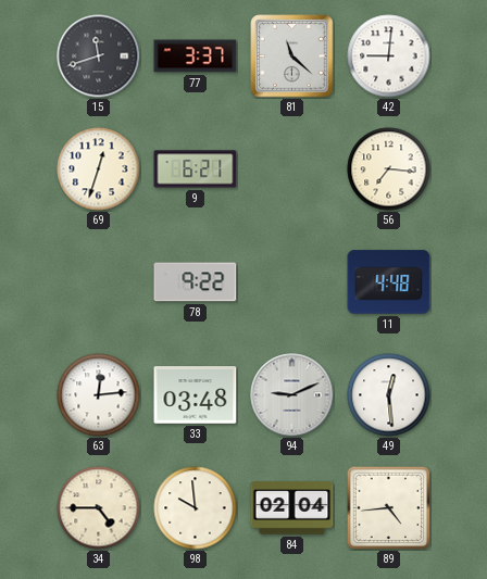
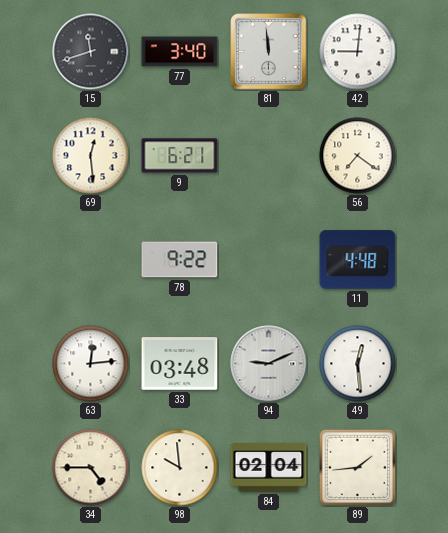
77: 3:37 -> 3:40 (180, 52)
81: 11:22 -> 11:59 (269, 52)
69: 12:33 -> 12:29 (91, 156)
56: 7:16 -> 7:21 (358, 156)
89: 4:44 -> 1:44 (357, 467)
